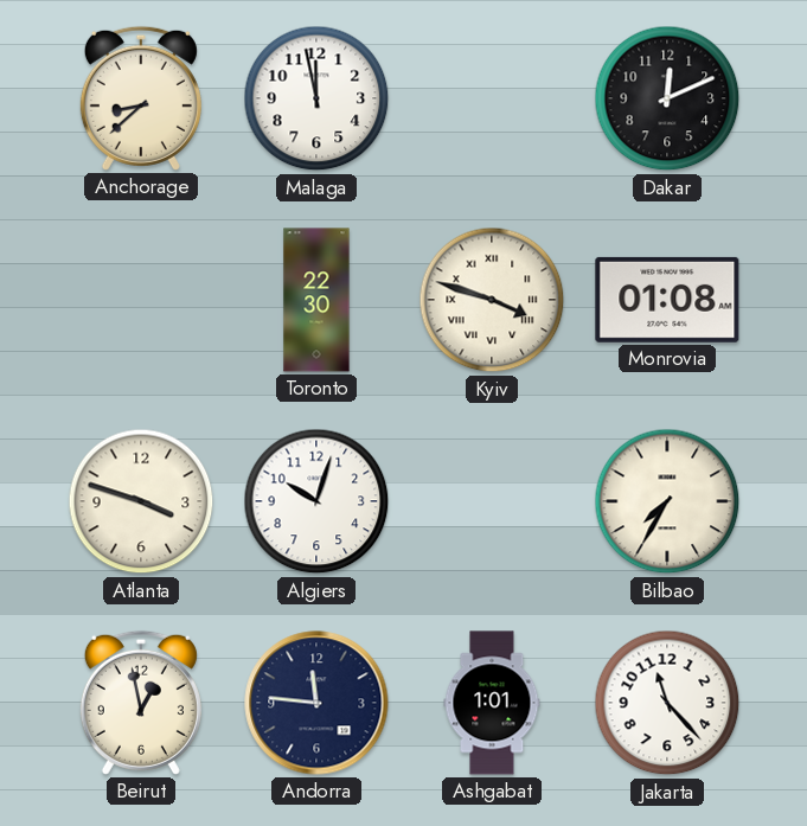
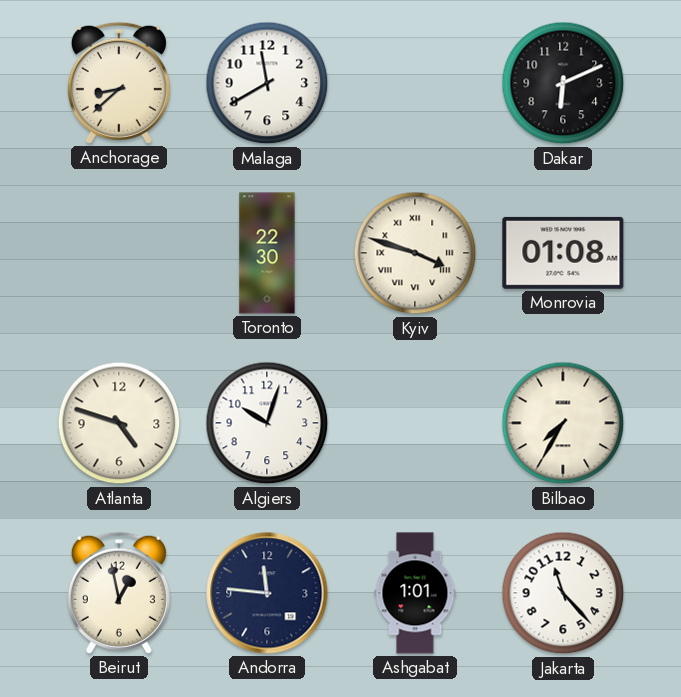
Malaga: 11:58 -> 11:40 (267, 83)
Dakar: 12:11 -> 6:11 (563, 83)
Atlanta: 3:48 -> 4:48 (119, 423)
